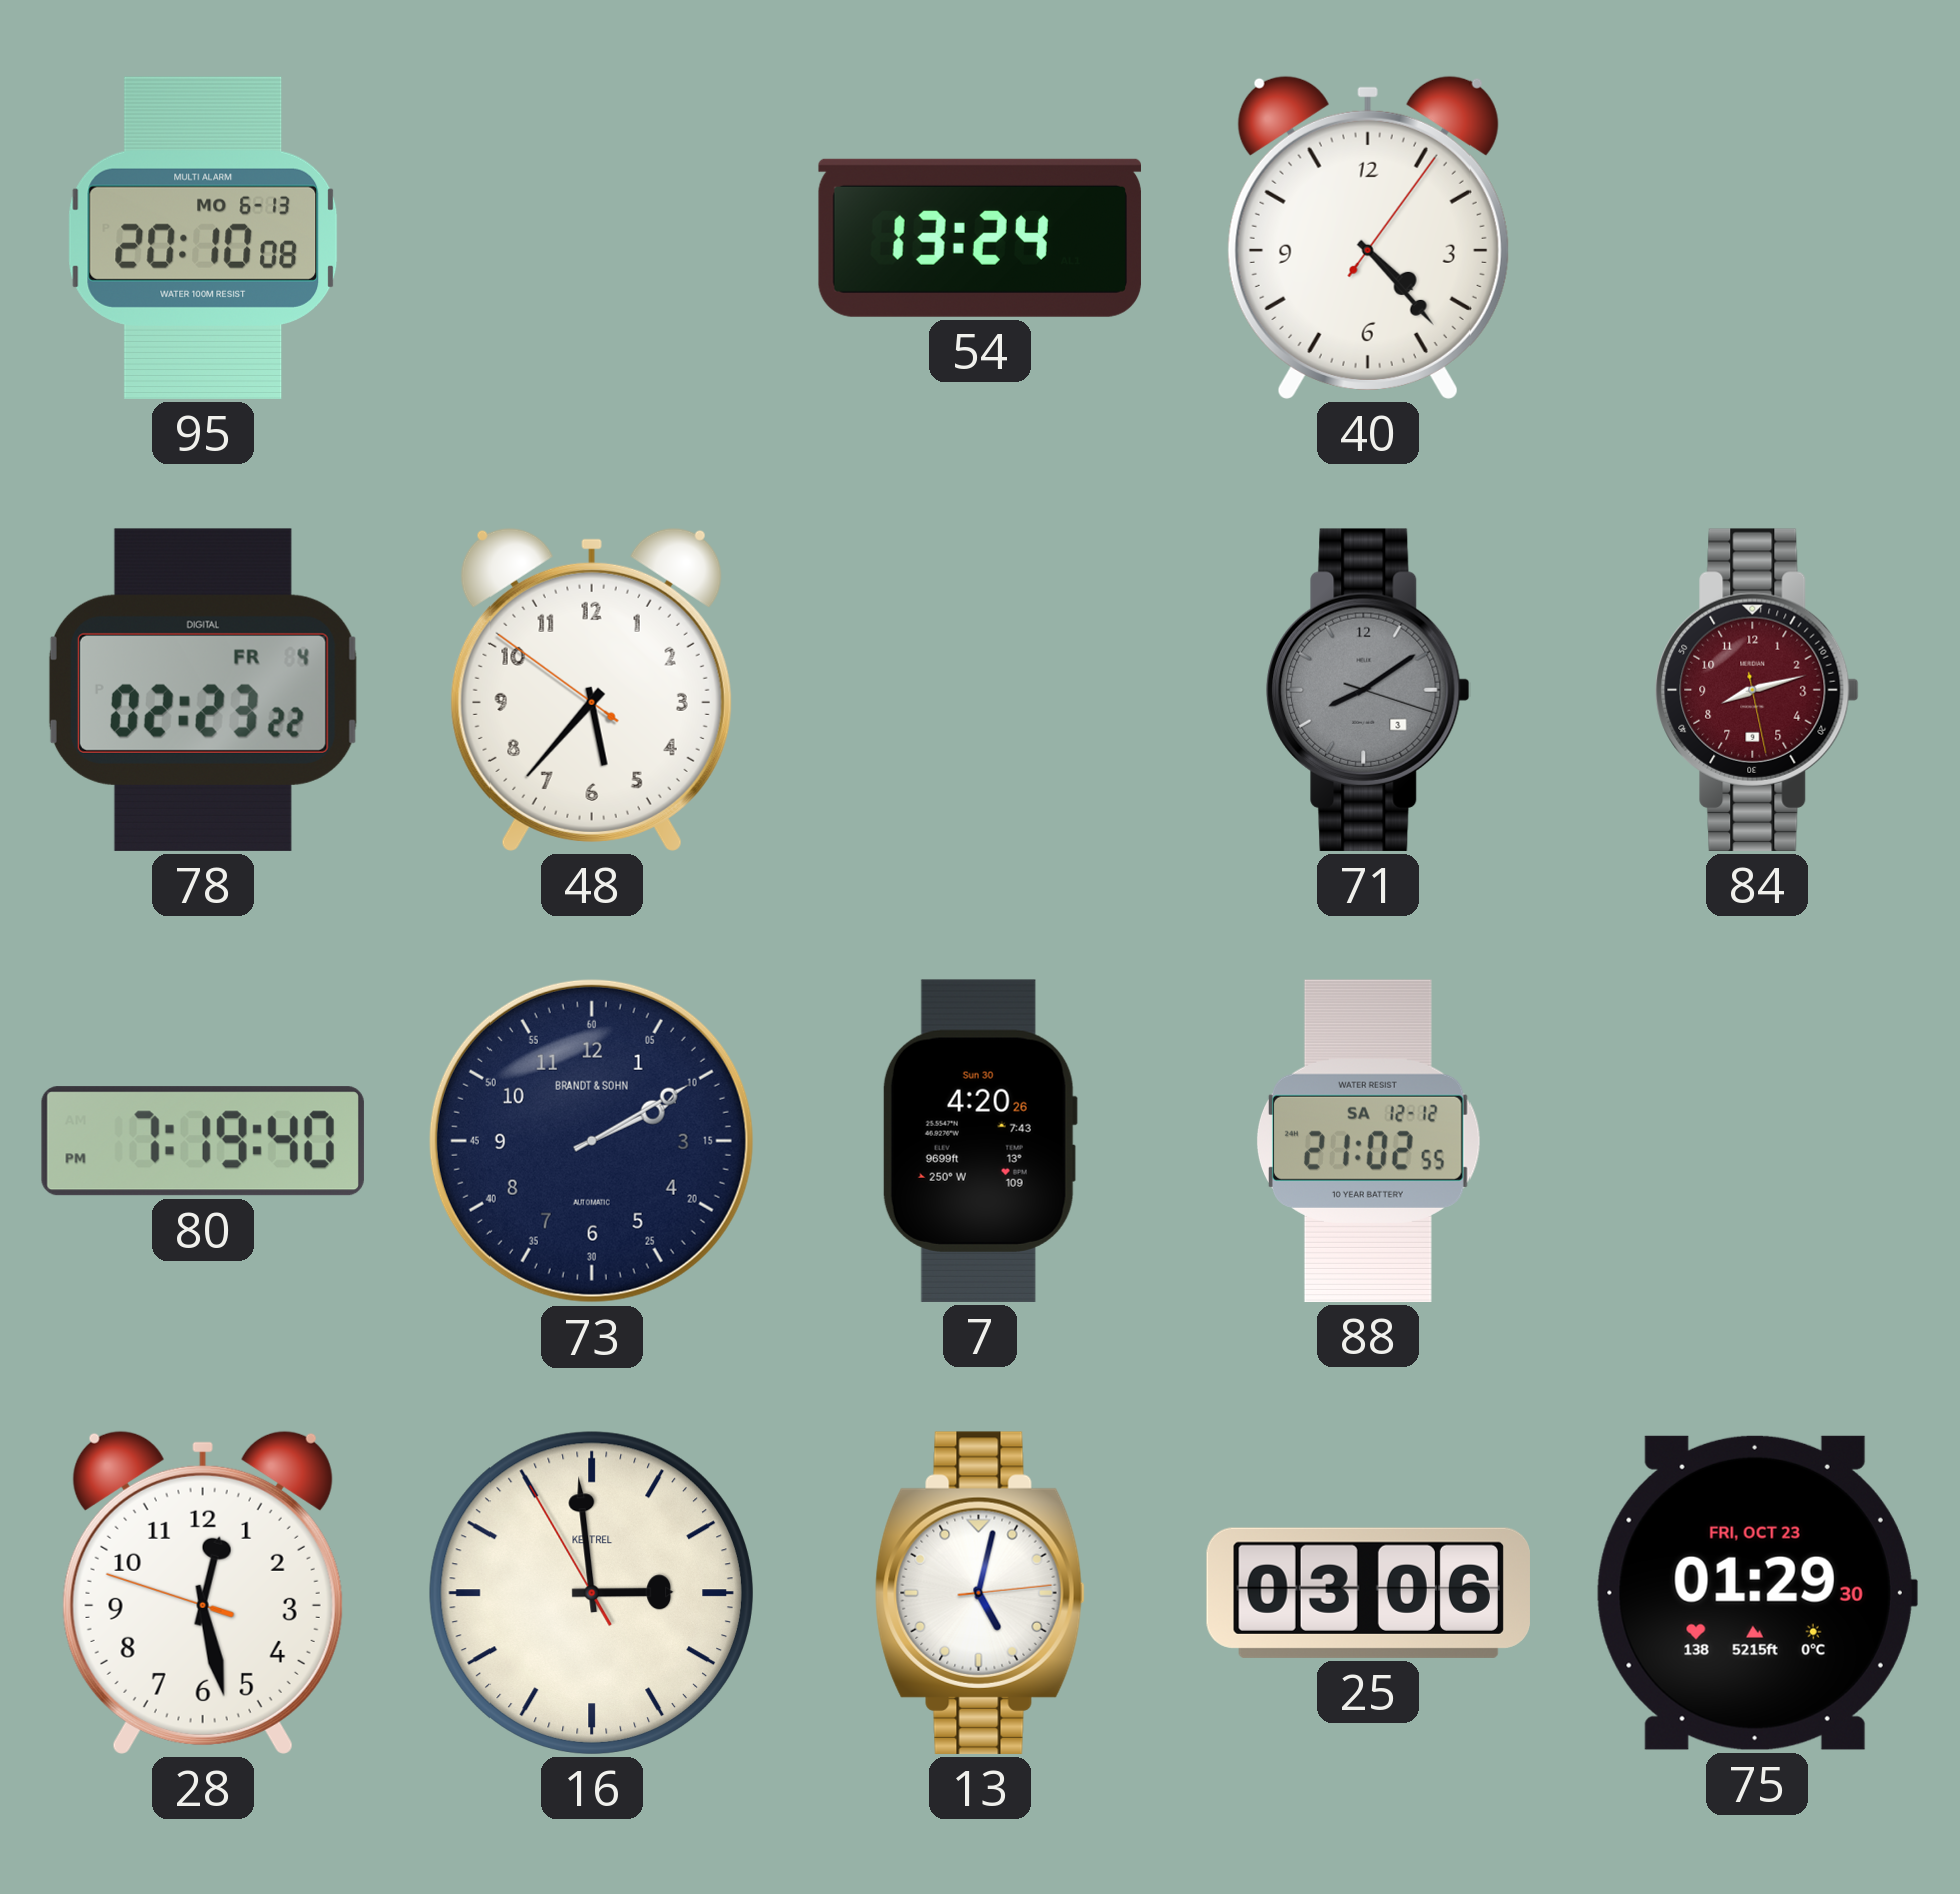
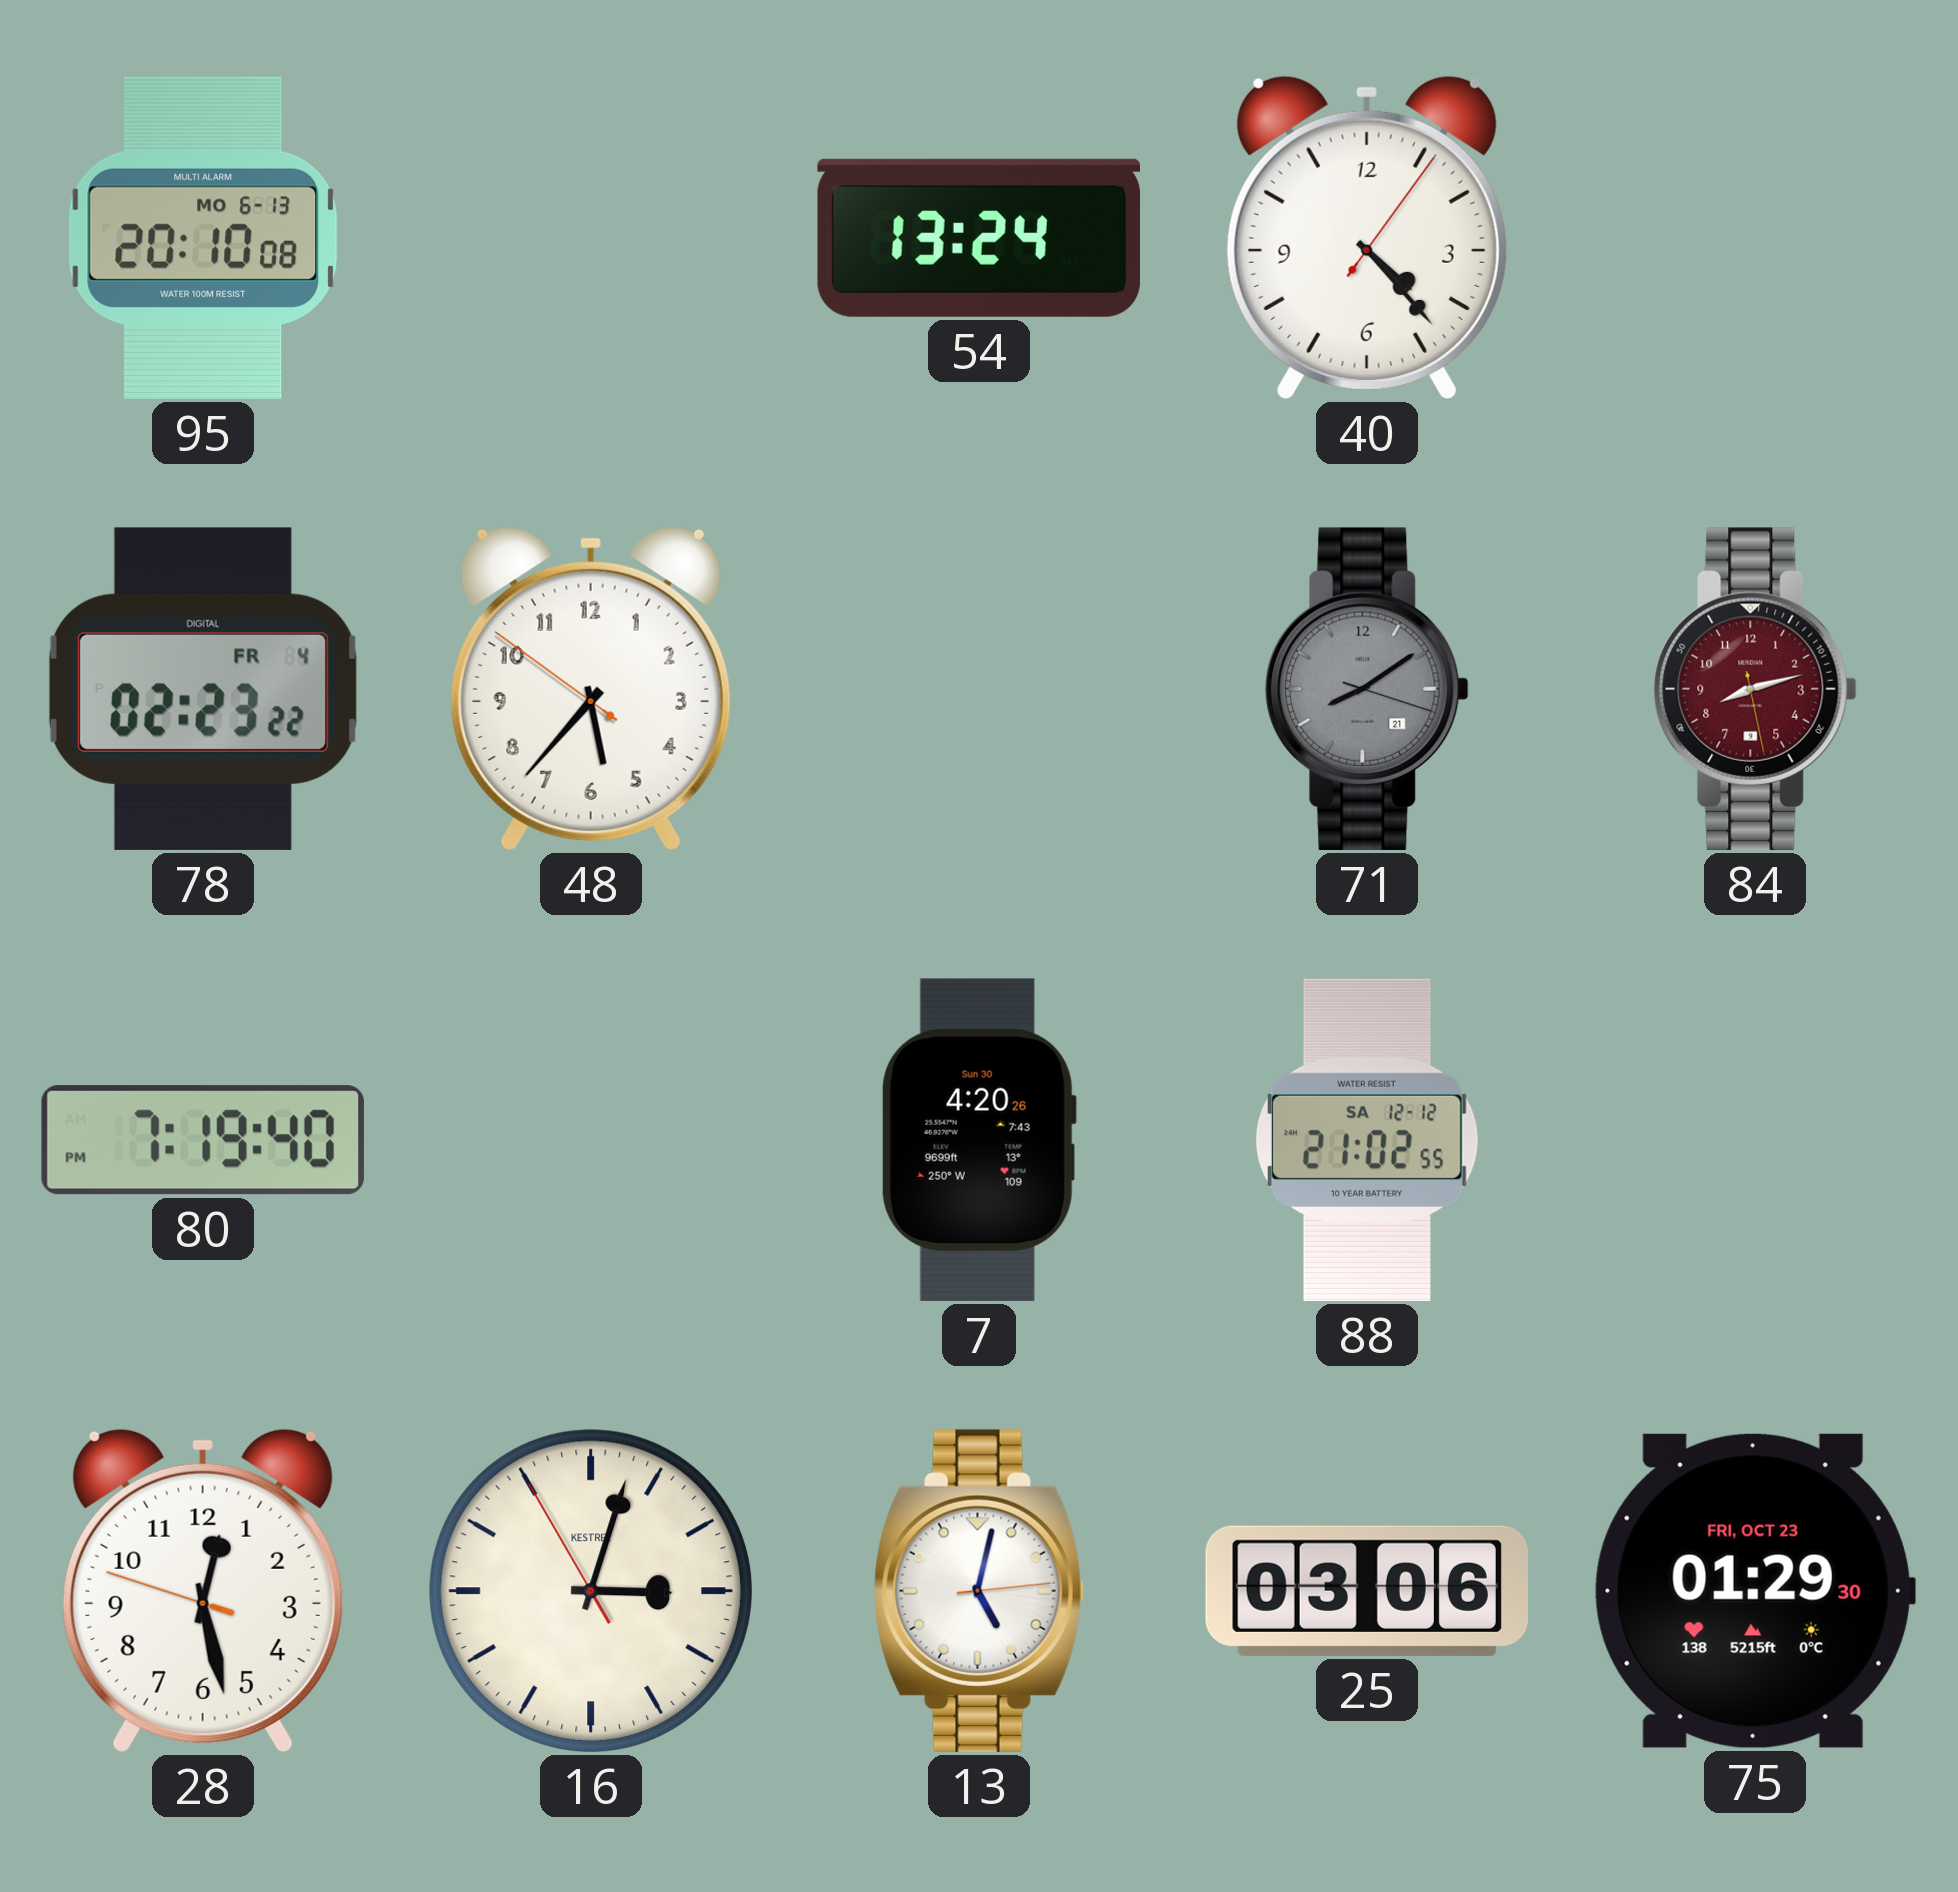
71 date: 3 -> 21 (1367, 689)
73: 2:10 -> none (592, 1141)
16: 2:58 -> 3:02 (591, 1591)
